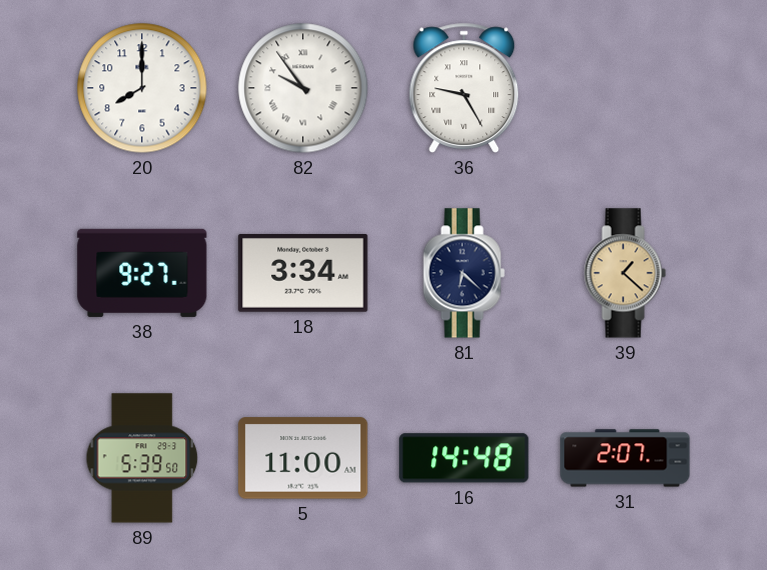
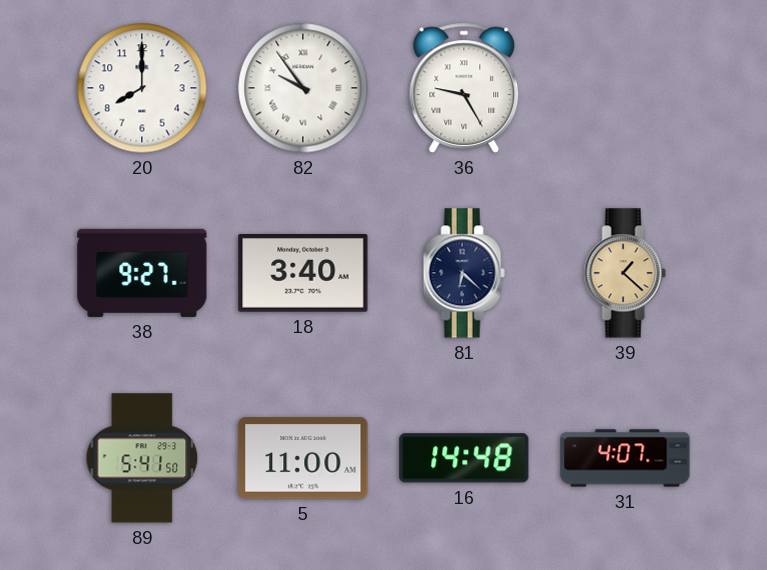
18: 3:34 -> 3:40 (303, 274)
89: 5:39 -> 5:41 (142, 458)
31: 2:07 -> 4:07 (625, 458)
